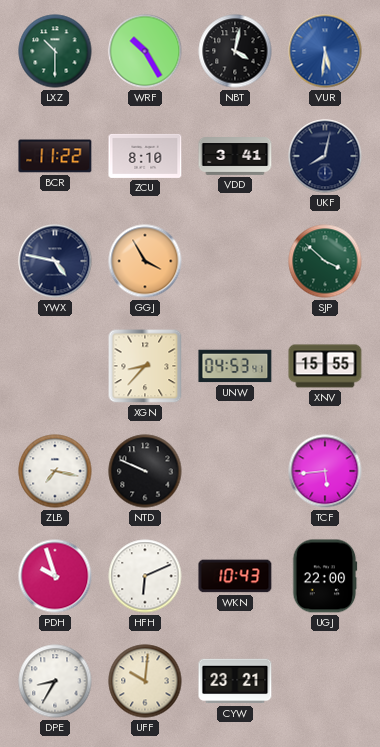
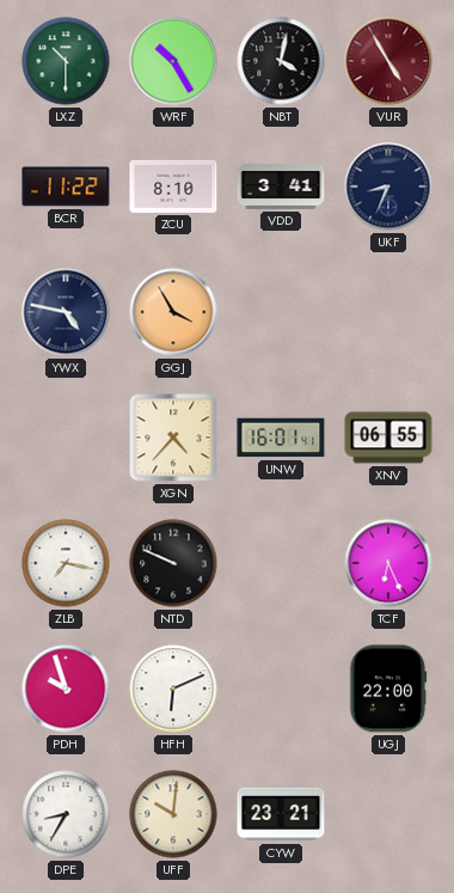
VUR: 5:31 -> 4:55 (388, 61)
VUR dial: blue -> burgundy (388, 61)
UKF: 8:02 -> 8:34 (388, 186)
SJP: 3:52 -> none (325, 261)
XGN: 8:37 -> 4:37 (173, 438)
UNW: 04:53 -> 16:01 (281, 438)
XNV: 15:55 -> 06:55 (388, 438)
TCF: 5:44 -> 6:26 (388, 563)
WKN: 10:43 -> none (235, 576)
